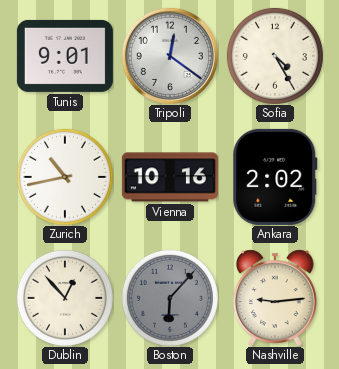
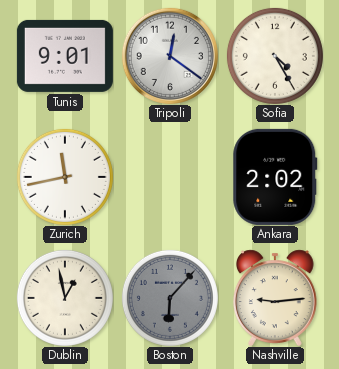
Zurich: 10:43 -> 11:43 (65, 177)
Vienna: 10:16 -> none (170, 177)
Dublin: 12:53 -> 12:58 (65, 298)
